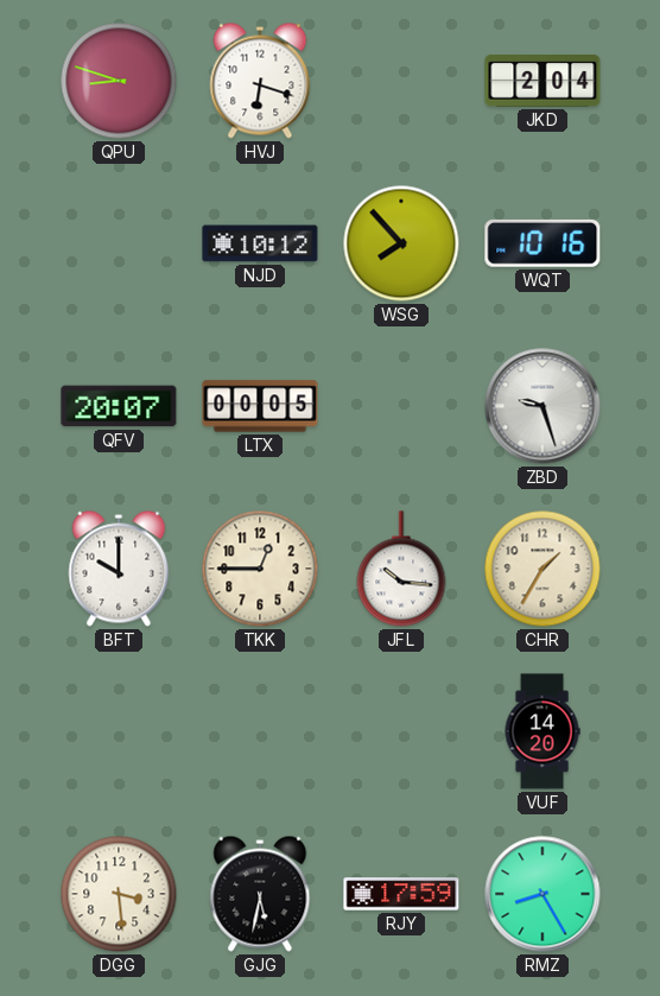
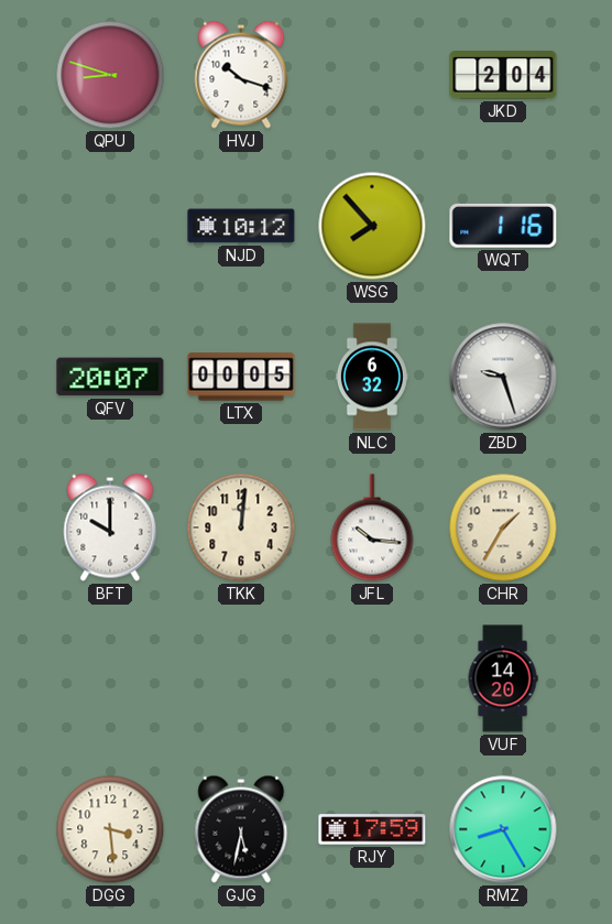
HVJ: 6:18 -> 10:18 (241, 75)
WQT: 10:16 -> 1:16 (503, 226)
NLC: none -> 6:32 (372, 377)
TKK: 12:45 -> 12:01 (241, 528)
